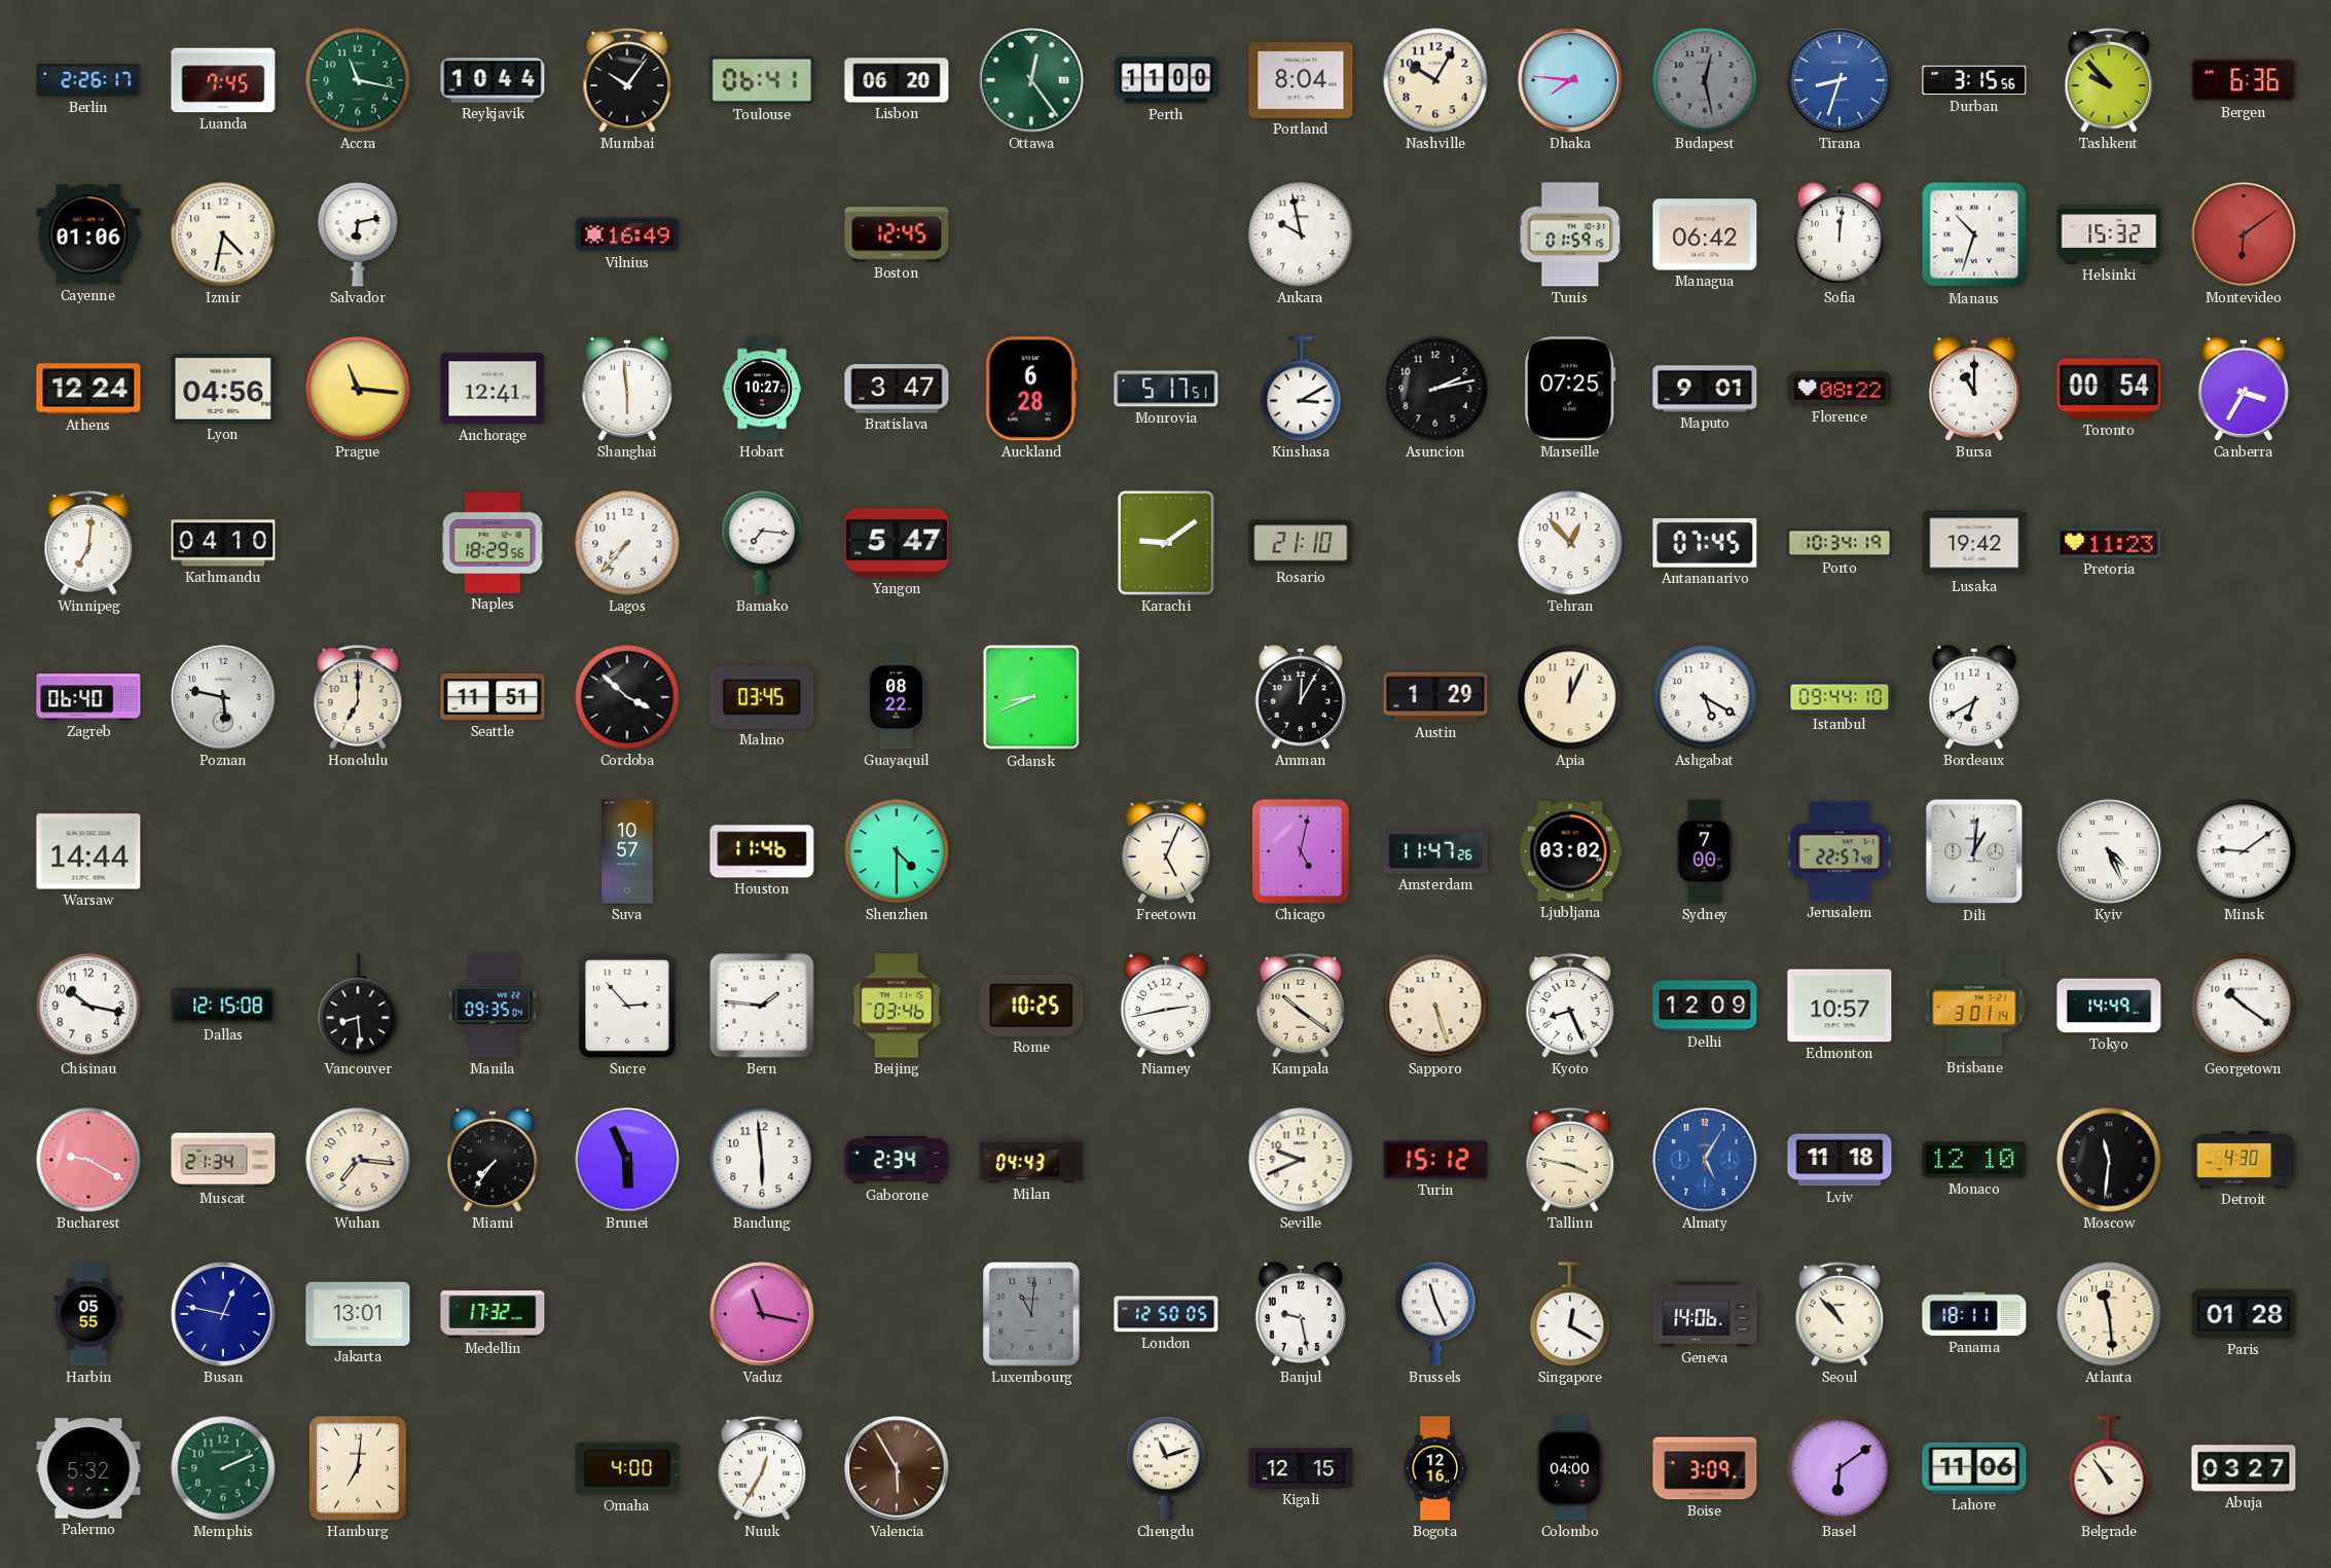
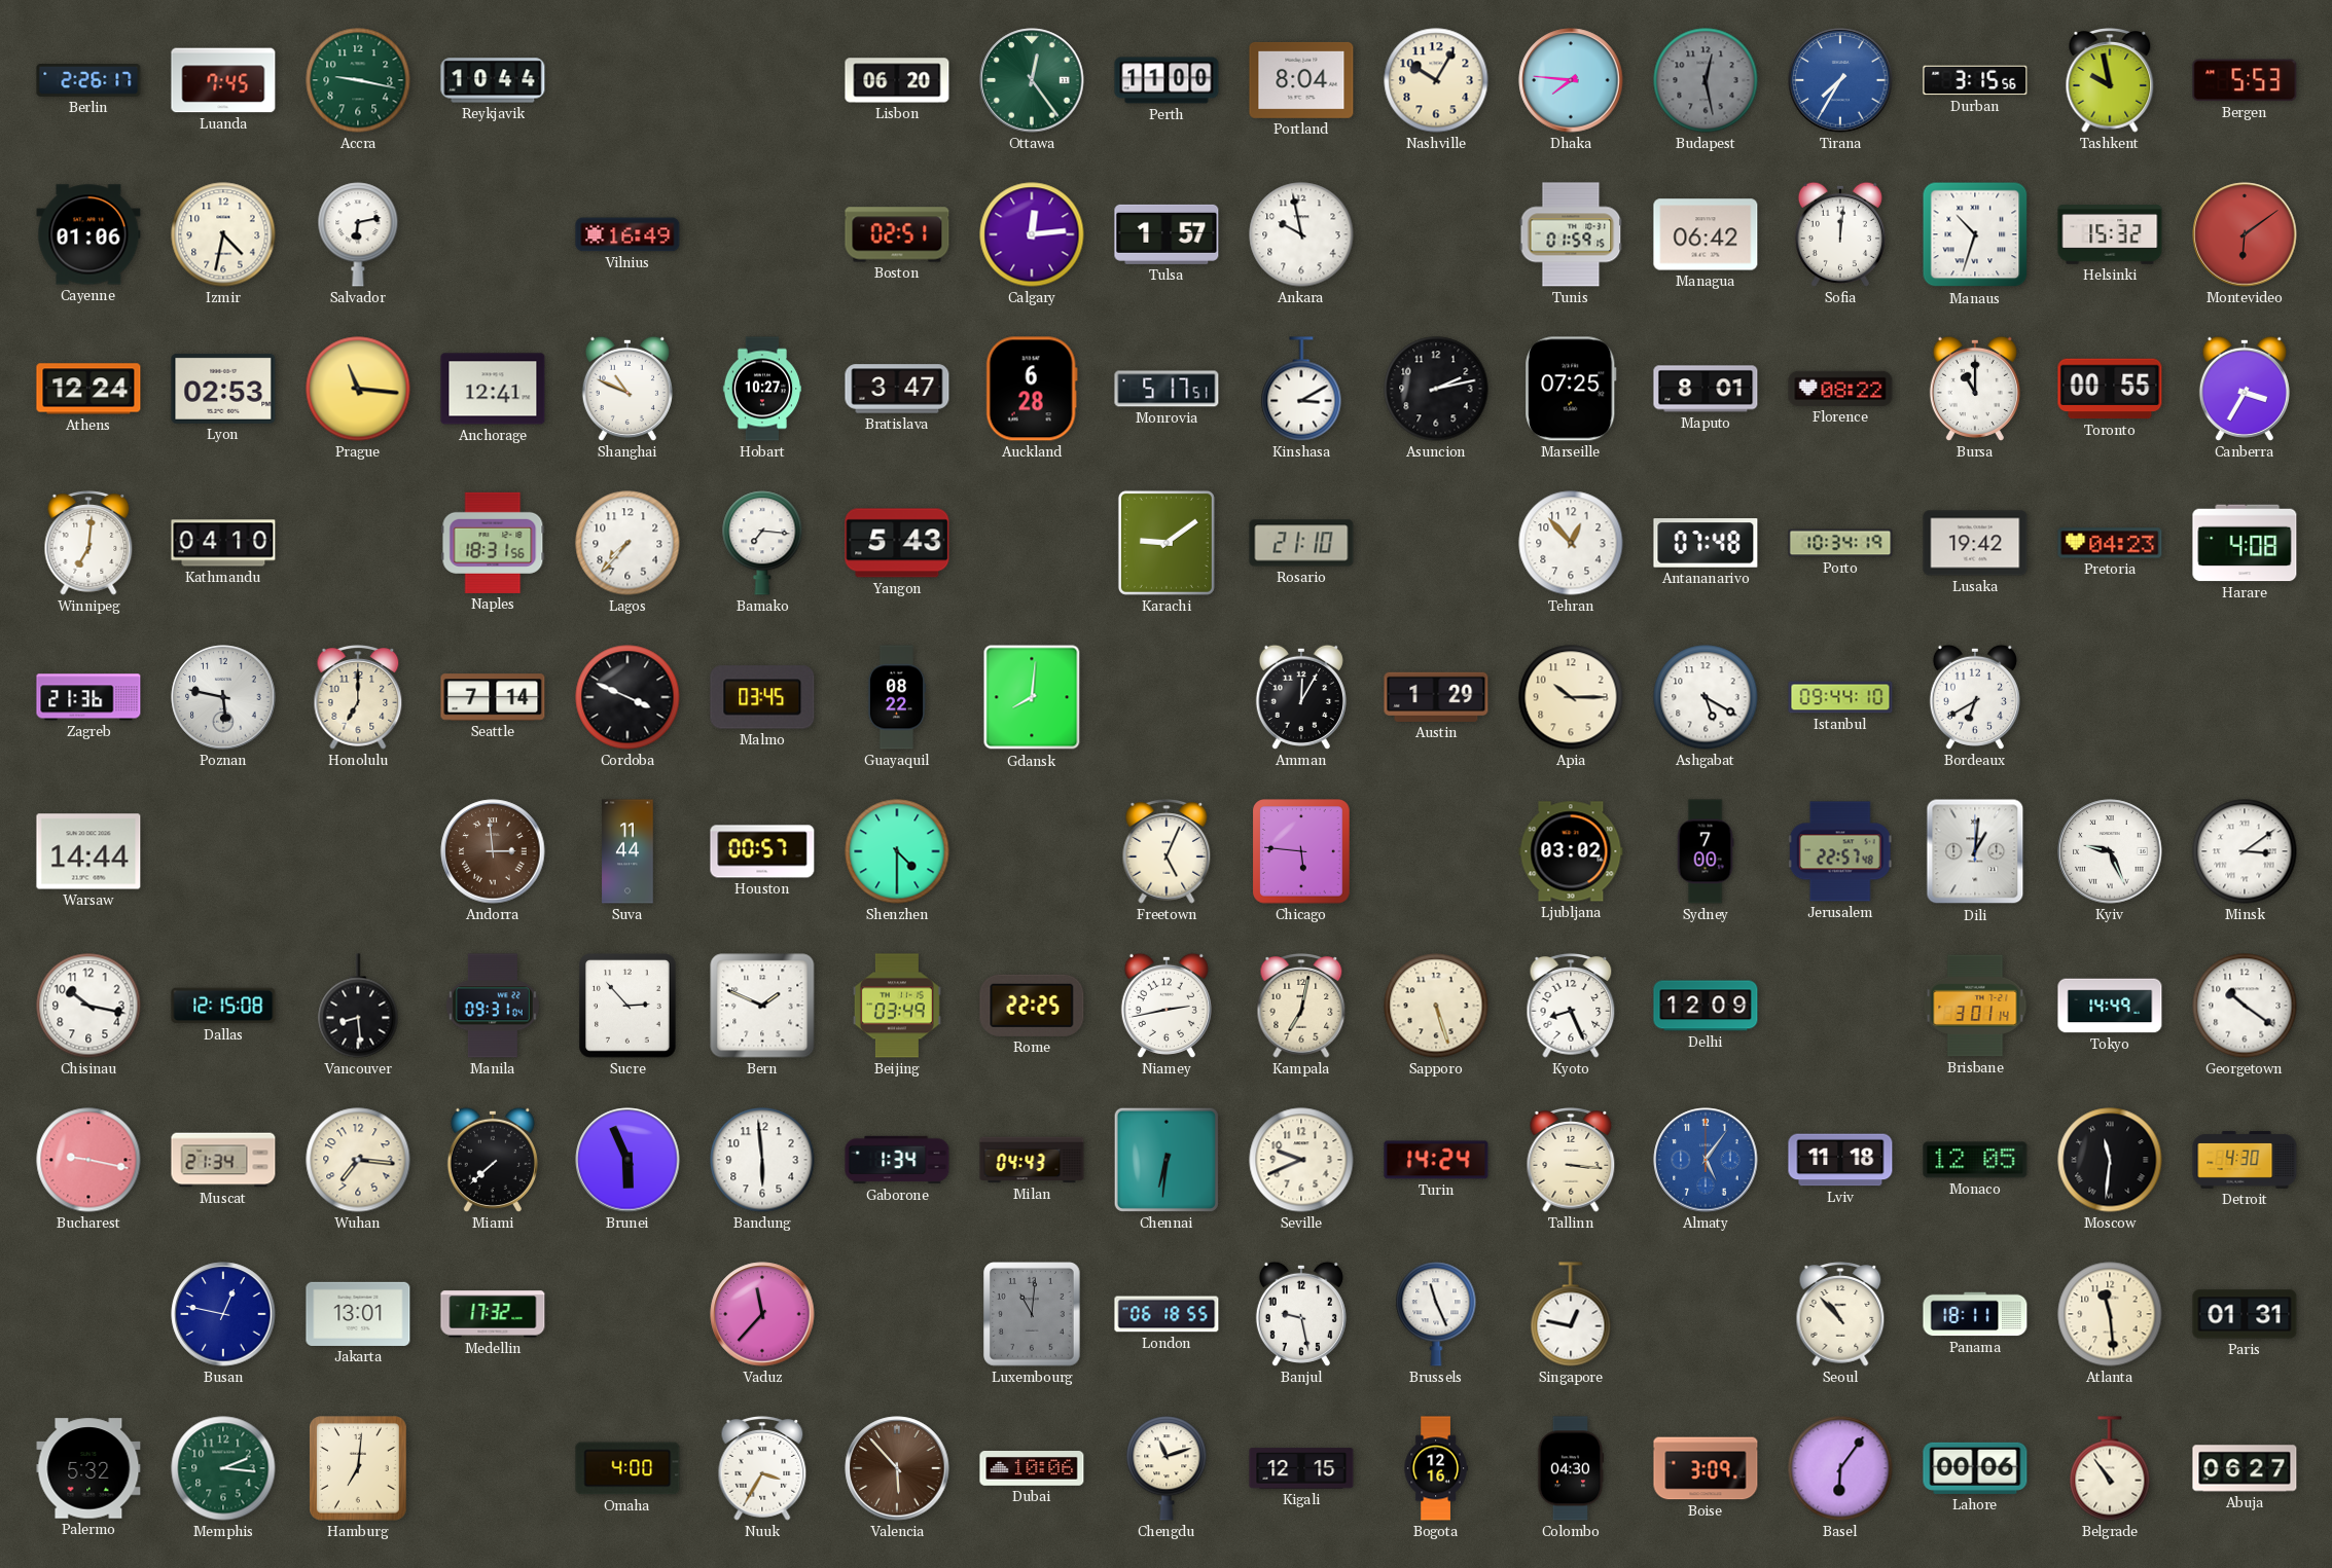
Accra: 11:17 -> 9:17 (358, 80)
Mumbai: 10:06 -> none (627, 80)
Toulouse: 06:41 -> none (762, 80)
Tirana: 8:33 -> 7:35 (1840, 80)
Tashkent: 9:53 -> 9:58 (2110, 80)
Bergen: 6:36 -> 5:53 (2245, 80)
Boston: 12:45 -> 02:51 (897, 234)
Calgary: none -> 12:14 (1032, 234)
Tulsa: none -> 1:57 (1167, 234)
Lyon: 04:56 -> 02:53 (223, 389)
Shanghai: 5:59 -> 10:49 (627, 389)
Maputo: 9:01 -> 8:01 (1706, 389)
Toronto: 00:54 -> 00:55 (2110, 389)
Naples: 18:29 -> 18:31 (493, 543)
Yangon: 5:47 -> 5:43 (897, 543)
Antananarivo: 07:45 -> 07:48 (1706, 543)
Pretoria: 11:23 -> 04:23 (2110, 543)
Harare: none -> 4:08 (2245, 543)
Zagreb: 06:40 -> 21:36 (88, 697)
Seattle: 11:51 -> 7:14 (493, 697)
Cordoba: 3:52 -> 3:49 (627, 697)
Gdansk: 8:41 -> 8:01 (1032, 697)
Apia: 12:04 -> 10:15 (1571, 697)
Andorra: none -> 2:59 (493, 851)
Suva: 10:57 -> 11:44 (627, 851)
Houston: 11:46 -> 00:57 (762, 851)
Chicago: 5:02 -> 5:46 (1302, 851)
Amsterdam: 11:47 -> none (1435, 852)
Kyiv: 4:26 -> 9:26 (2110, 851)
Minsk: 9:09 -> 3:09 (2245, 851)
Manila: 09:35 -> 09:31 (493, 1006)
Bern: 1:46 -> 1:49 (762, 1006)
Beijing: 03:46 -> 03:49 (897, 1006)
Rome: 10:25 -> 22:25 (1032, 1006)
Kampala: 10:21 -> 7:02 (1301, 1006)
Edmonton: 10:57 -> none (1840, 1006)
Bucharest: 9:20 -> 9:17 (88, 1160)
Miami: 7:36 -> 7:38 (493, 1160)
Gaborone: 2:34 -> 1:34 (897, 1160)
Chennai: none -> 6:31 (1167, 1160)
Turin: 15:12 -> 14:24 (1436, 1160)
Tallinn: 3:47 -> 3:16 (1571, 1160)
Almaty: 5:05 -> 5:06 (1706, 1160)
Monaco: 12:10 -> 12:05 (1975, 1160)
Harbin: 05:55 -> none (88, 1314)
Vaduz: 11:17 -> 11:37 (762, 1314)
London: 12:50 -> 06:18 (1167, 1314)
Singapore: 12:20 -> 12:47 (1571, 1314)
Geneva: 14:06 -> none (1705, 1314)
Paris: 01:28 -> 01:31 (2245, 1314)
Memphis: 2:11 -> 2:16 (223, 1468)
Nuuk: 12:35 -> 3:35 (762, 1468)
Valencia: 5:55 -> 5:53 (897, 1468)
Dubai: none -> 10:06 (1032, 1469)
Colombo: 04:00 -> 04:30 (1571, 1468)
Basel: 6:09 -> 6:06 (1840, 1468)
Lahore: 11:06 -> 00:06 (1975, 1468)
Abuja: 03:27 -> 06:27 (2245, 1468)
